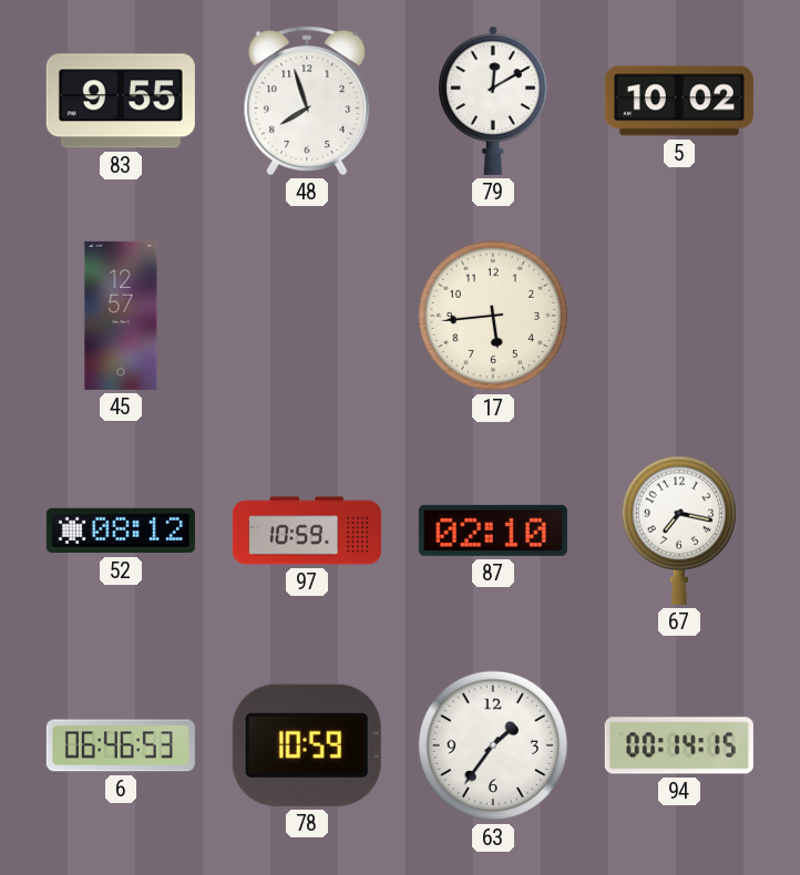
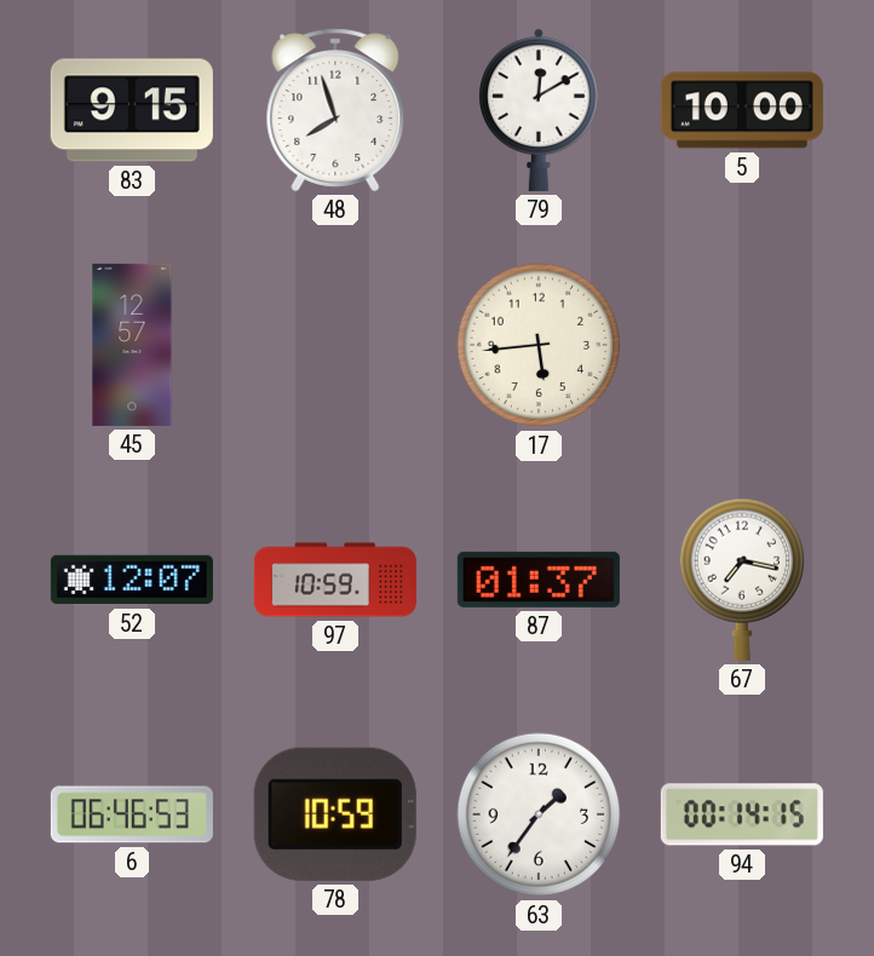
83: 9:55 -> 9:15 (132, 110)
5: 10:02 -> 10:00 (742, 110)
52: 08:12 -> 12:07 (132, 580)
87: 02:10 -> 01:37 (539, 580)
